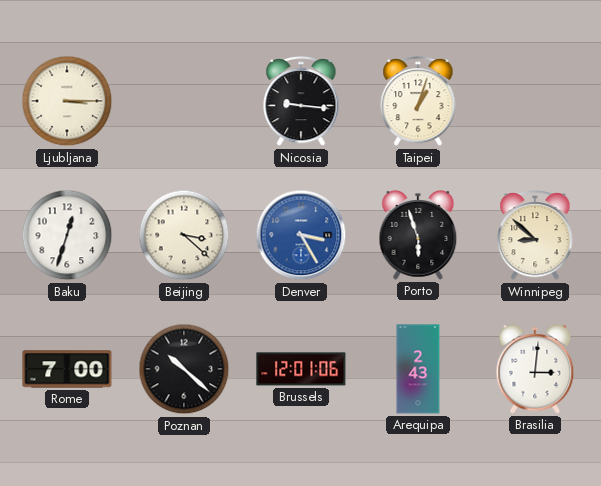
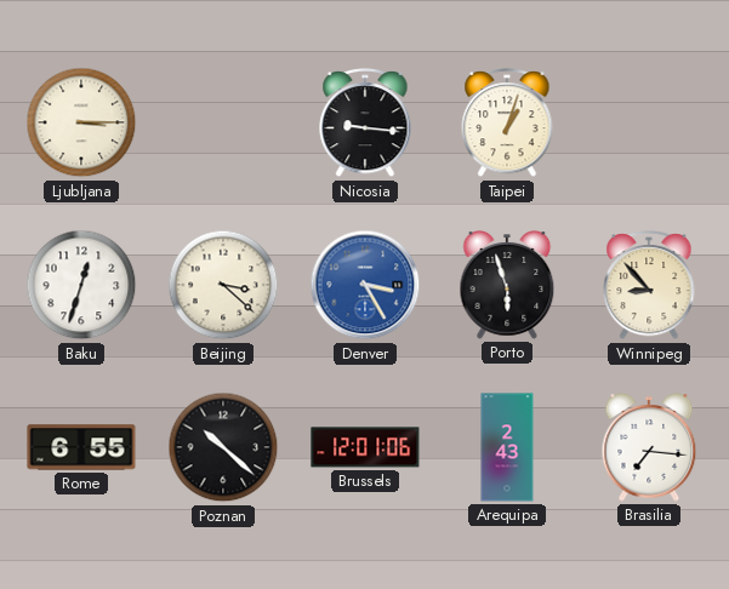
Winnipeg: 8:52 -> 8:53 (649, 286)
Rome: 7:00 -> 6:55 (81, 447)
Brasilia: 3:01 -> 7:16 (649, 448)
